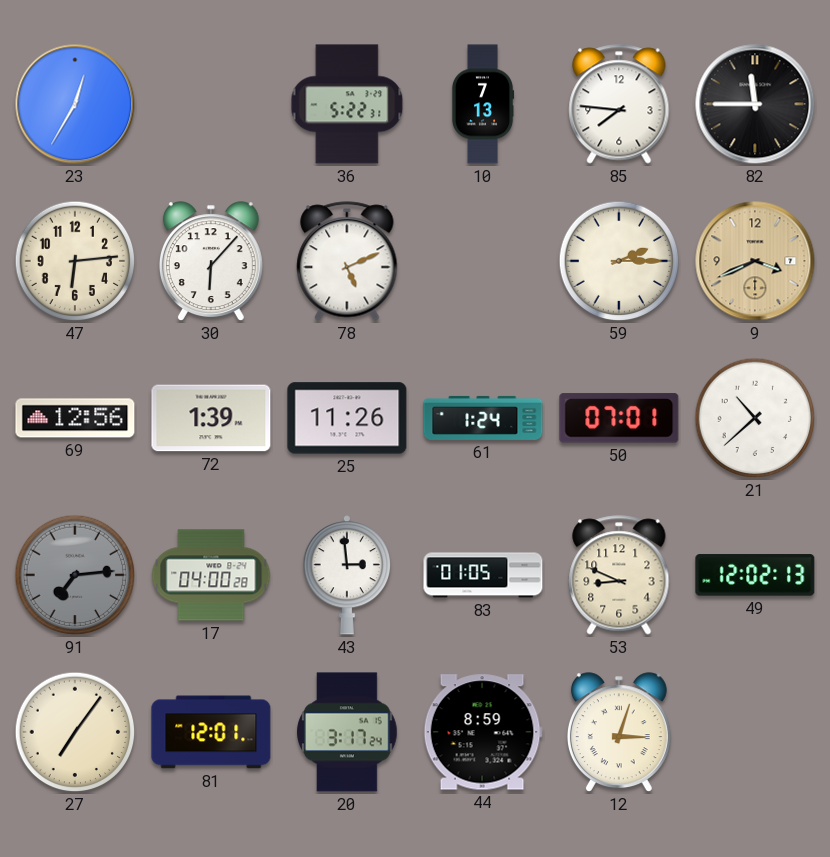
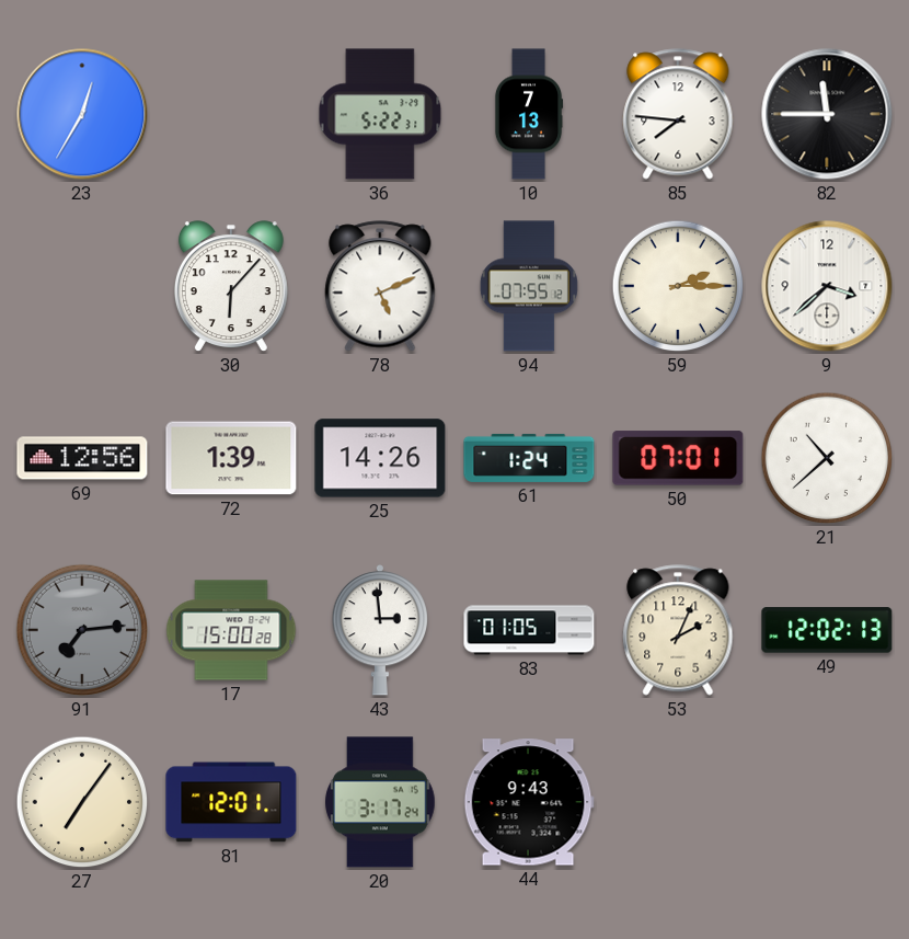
47: 6:14 -> none (75, 261)
94: none -> 07:55 (529, 286)
9: 3:41 -> 3:38 (827, 286)
9 dial: champagne -> white (827, 286)
25: 11:26 -> 14:26 (380, 458)
17: 04:00 -> 15:00 (231, 630)
53: 8:49 -> 2:04 (678, 630)
44: 8:59 -> 9:43 (529, 802)
12: 3:03 -> none (619, 733)
